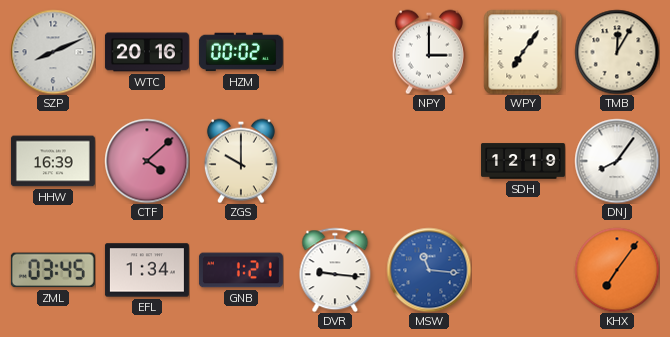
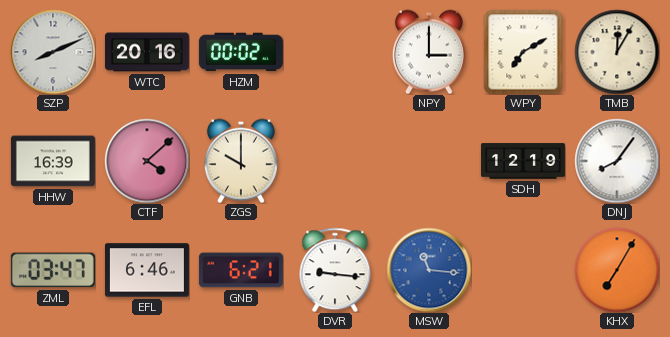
WPY: 7:06 -> 7:10 (523, 52)
ZML: 03:45 -> 03:47 (53, 270)
EFL: 1:34 -> 6:46 (147, 270)
GNB: 1:21 -> 6:21 (241, 270)
KHX: 7:06 -> 7:05 (617, 270)
